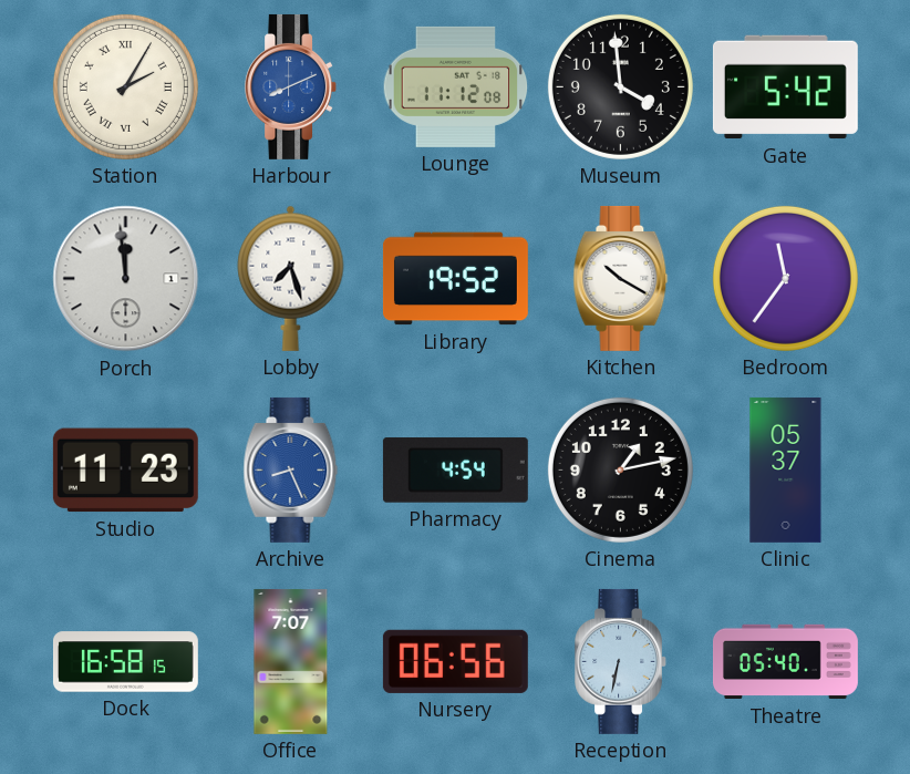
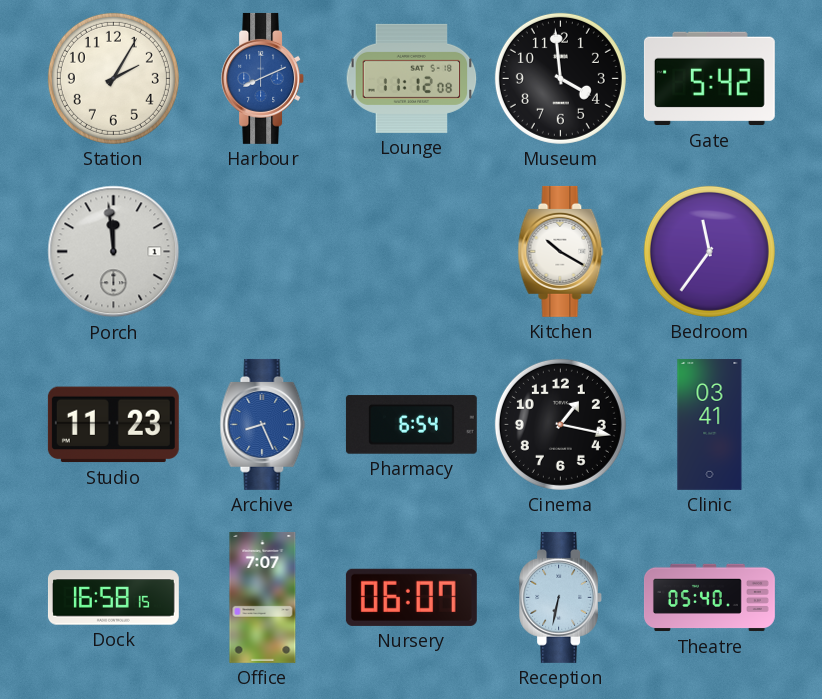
Station numerals: Roman -> Arabic (113, 78)
Lobby: 7:27 -> none (291, 278)
Library: 19:52 -> none (455, 279)
Pharmacy: 4:54 -> 6:54 (411, 425)
Cinema: 1:13 -> 1:17 (560, 424)
Clinic: 05:37 -> 03:41 (710, 424)
Nursery: 06:56 -> 06:07 (411, 597)
